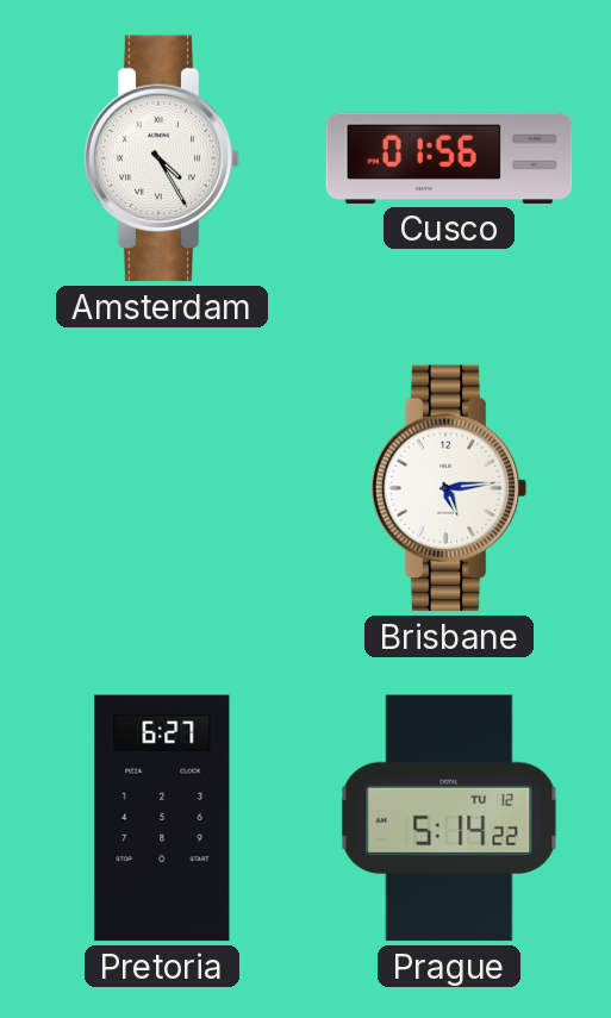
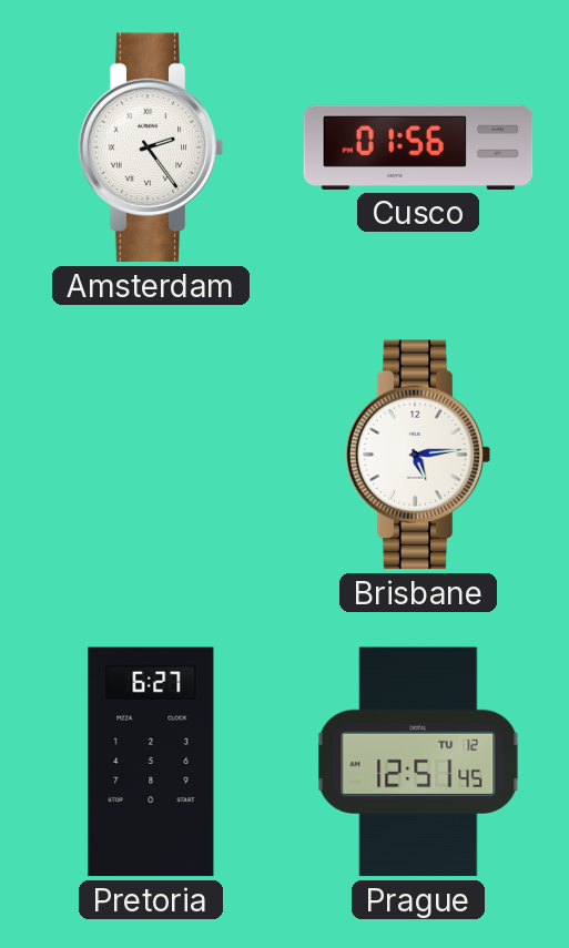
Amsterdam: 4:25 -> 2:24 (151, 147)
Prague: 5:14 -> 12:51 (418, 762)
